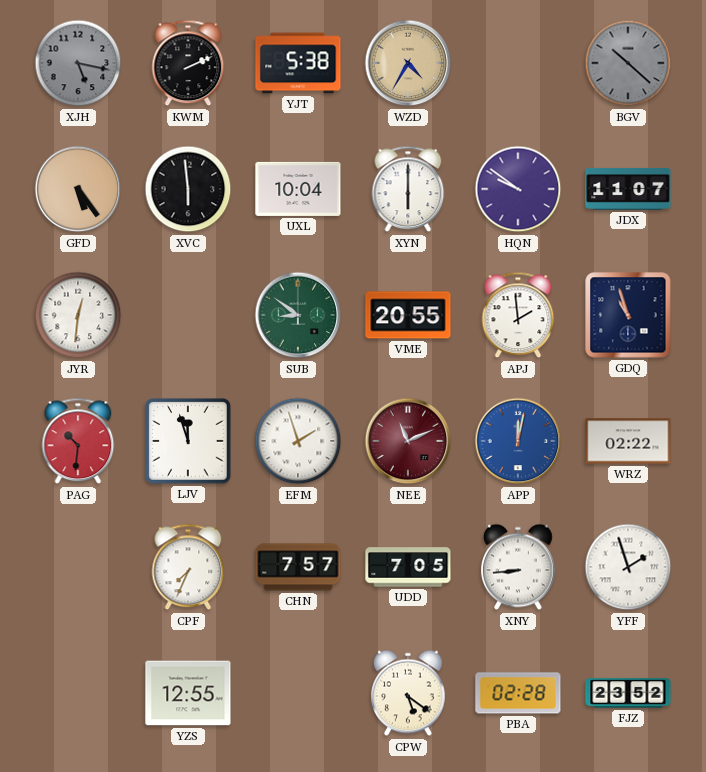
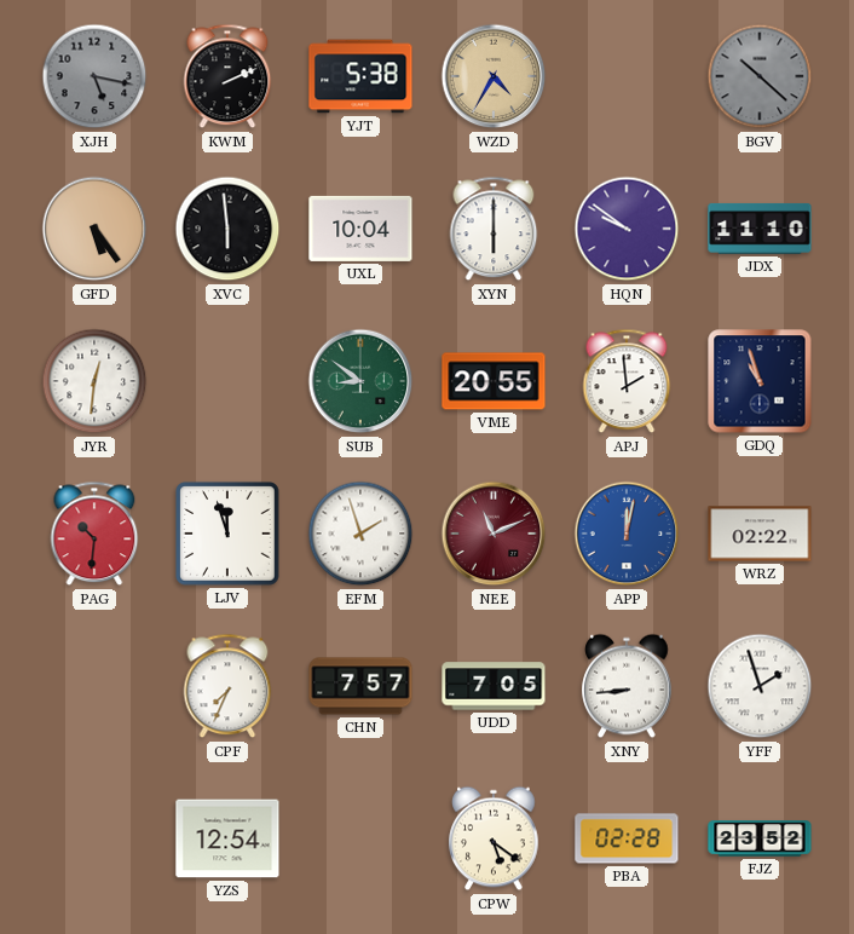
JDX: 11:07 -> 11:10 (760, 229)
YZS: 12:55 -> 12:54 (227, 838)
